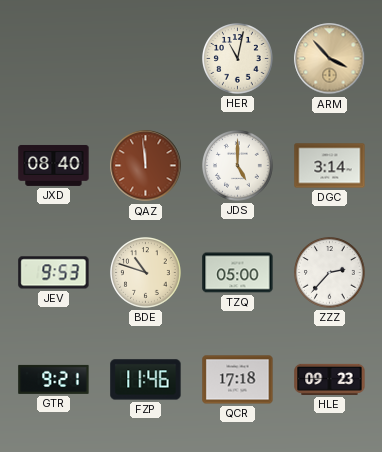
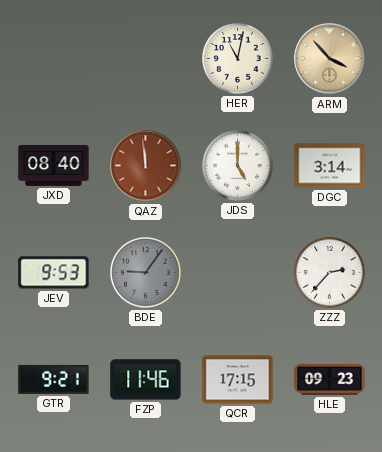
BDE: 10:48 -> 9:06 (146, 273)
BDE dial: cream -> grey (146, 273)
TZQ: 05:00 -> none (238, 273)
QCR: 17:18 -> 17:15 (238, 380)
